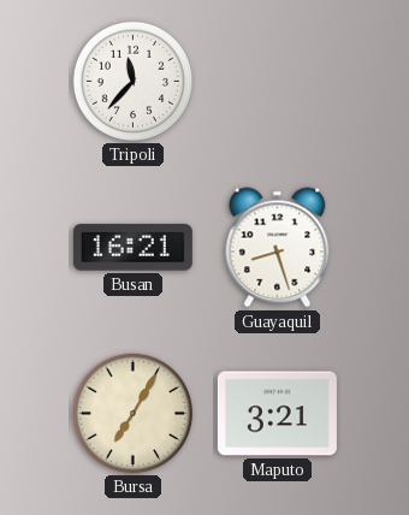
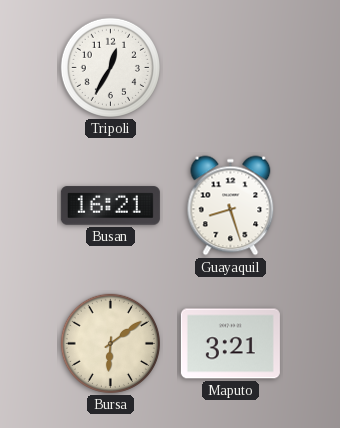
Tripoli: 11:37 -> 12:35 (110, 67)
Bursa: 7:05 -> 6:09 (110, 343)
